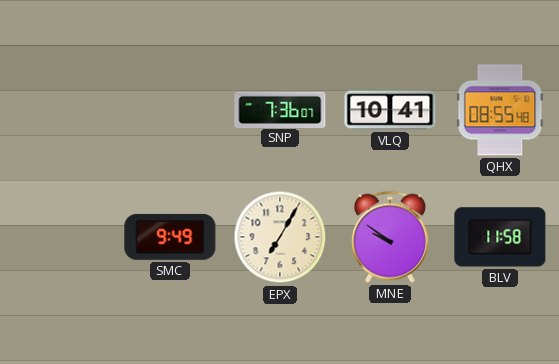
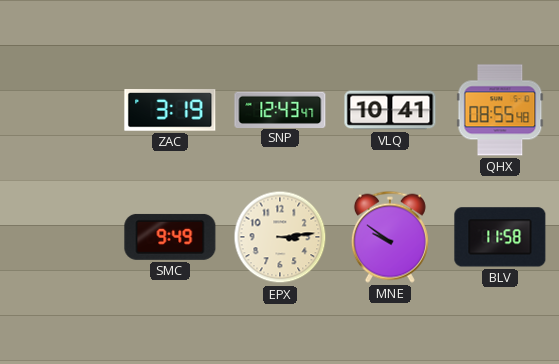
ZAC: none -> 3:19 (170, 111)
SNP: 7:36 -> 12:43 (280, 109)
EPX: 7:05 -> 3:14 (280, 237)
